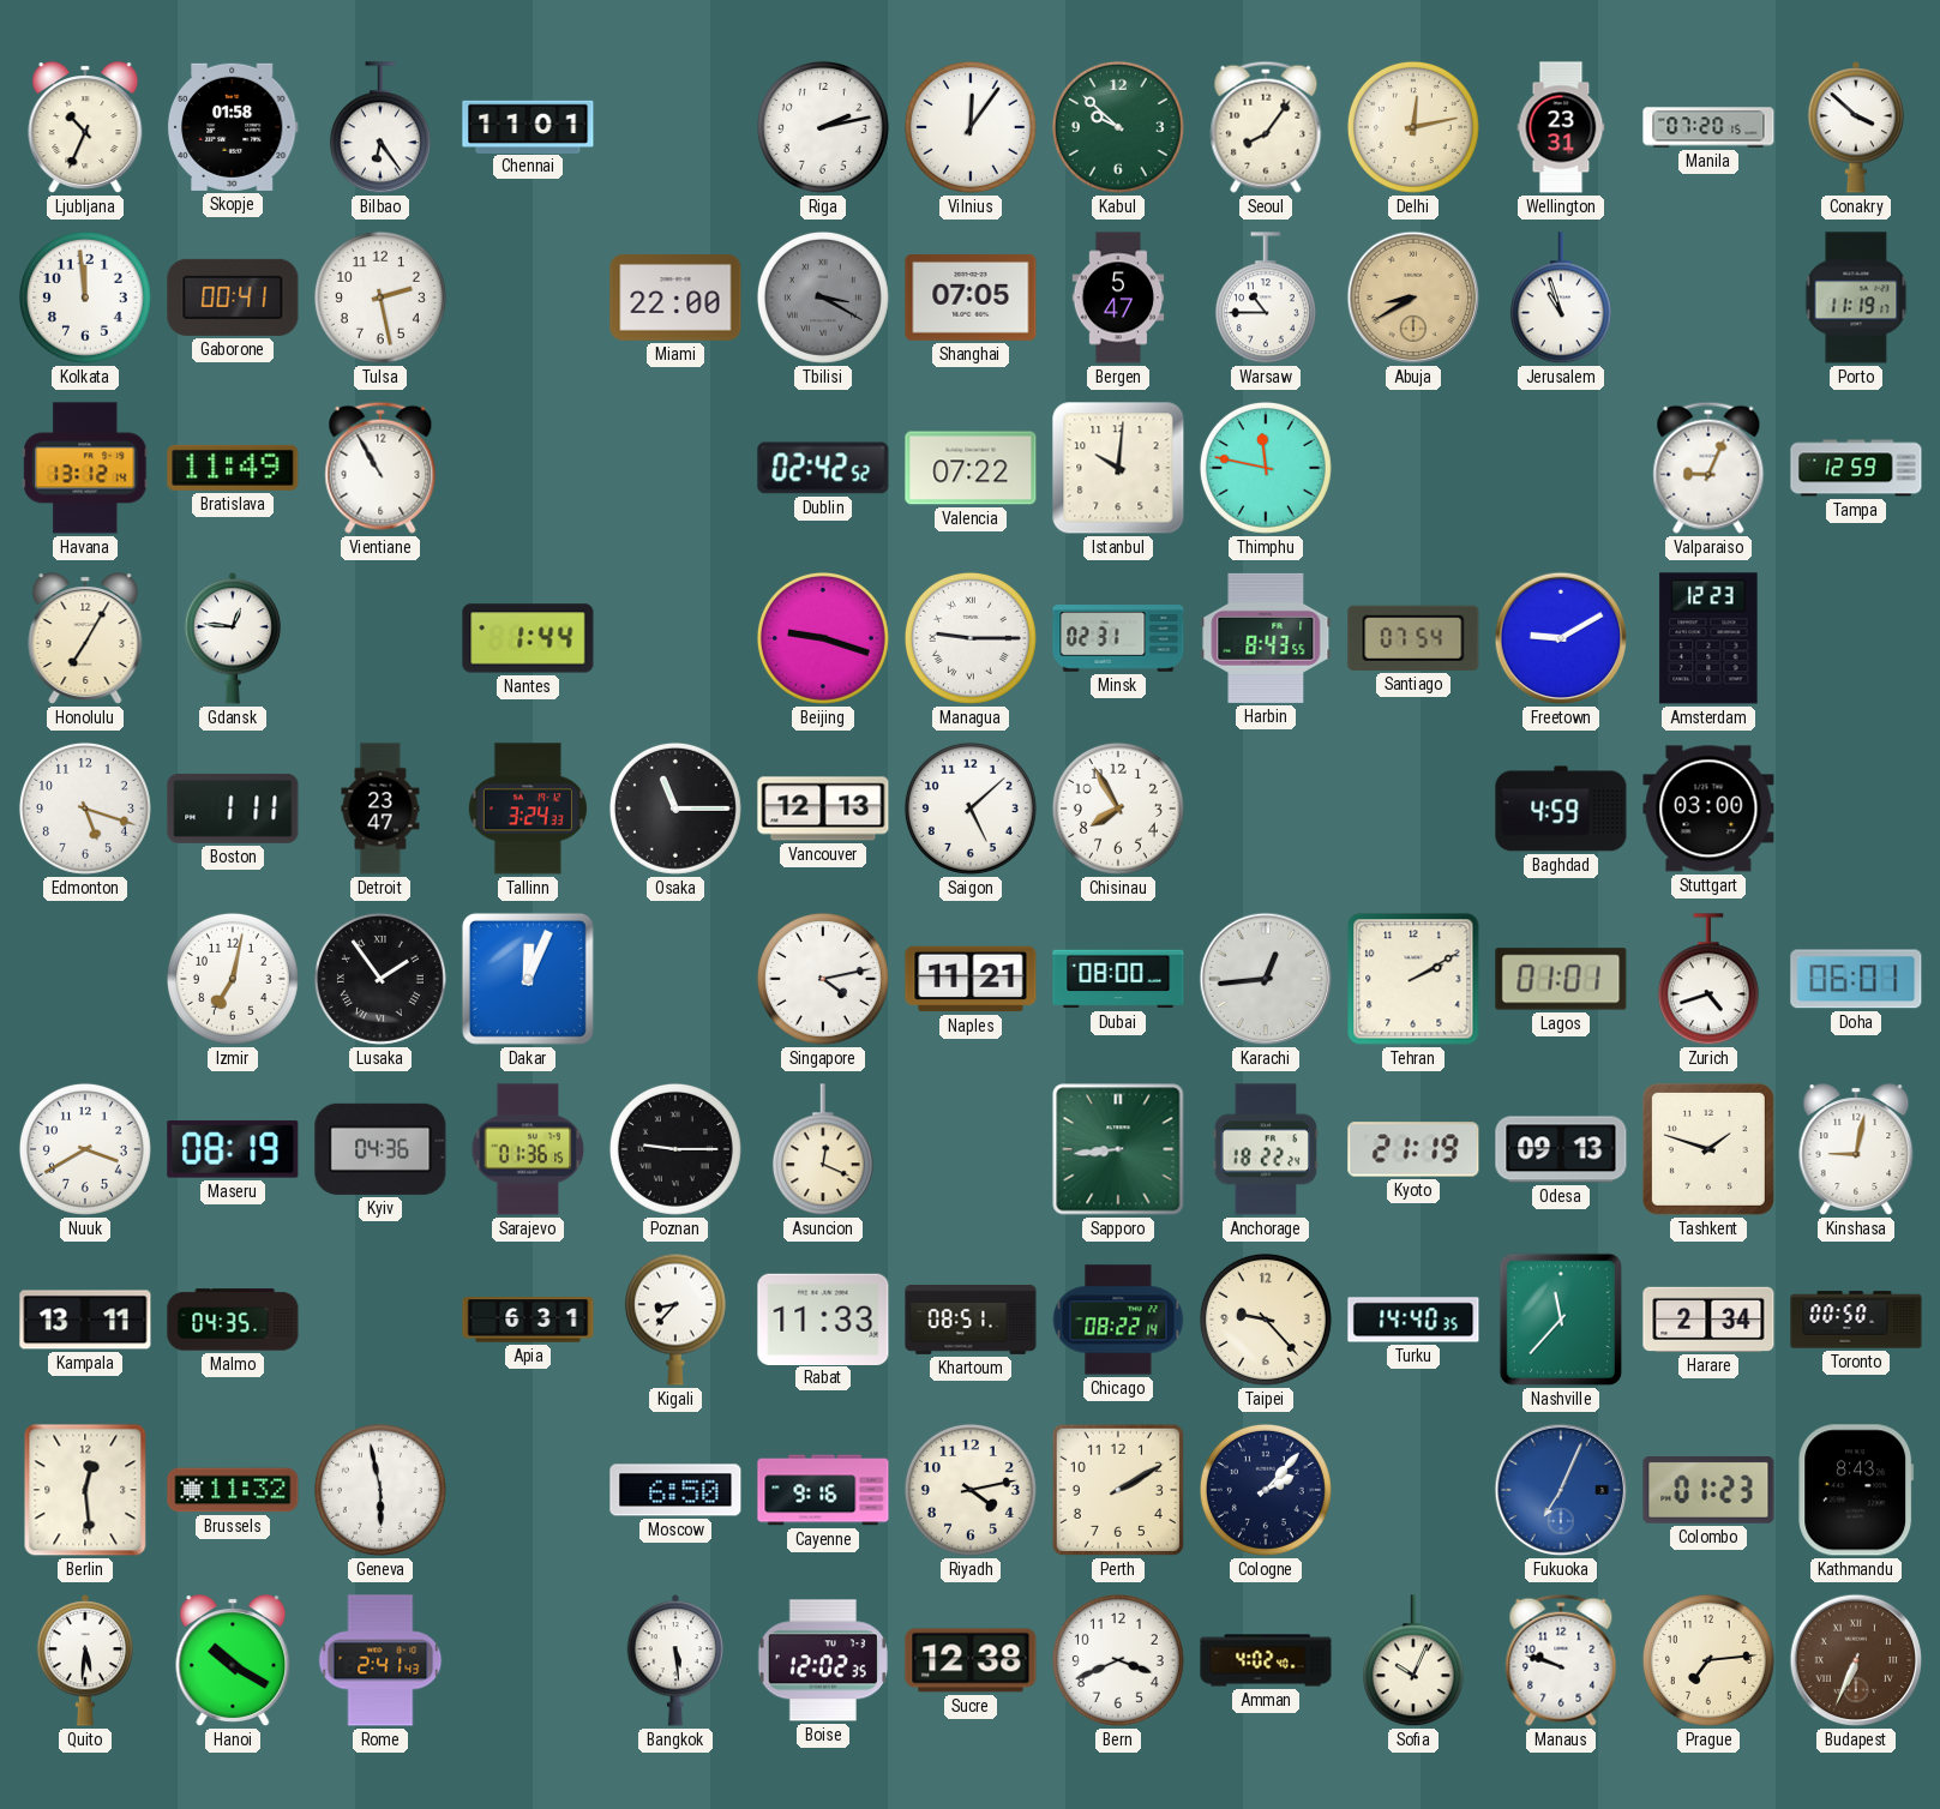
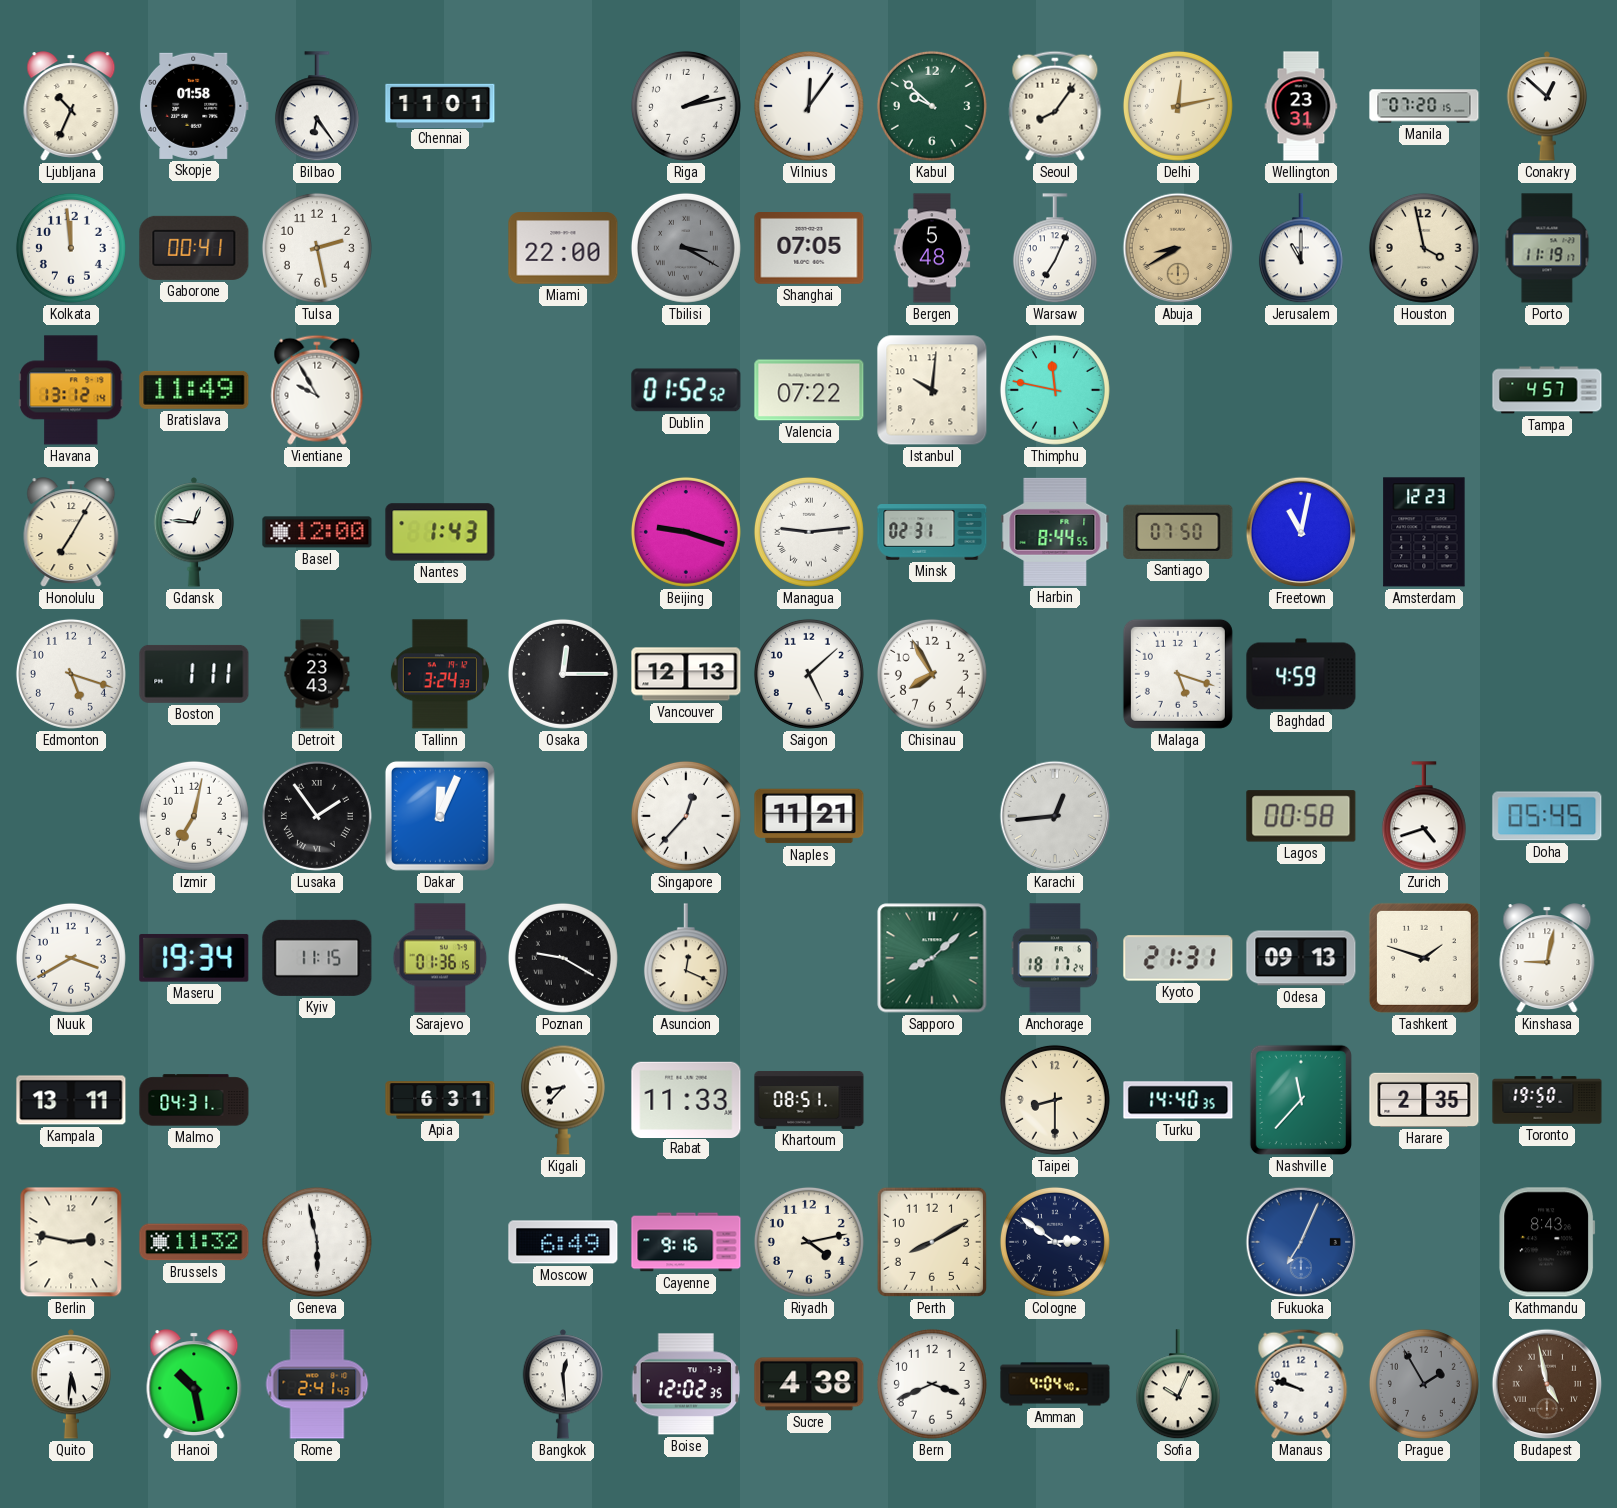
Conakry: 3:52 -> 12:52 (1547, 106)
Bergen: 5:47 -> 5:48 (932, 248)
Warsaw: 10:45 -> 7:04 (1055, 249)
Jerusalem: 10:57 -> 11:00 (1301, 249)
Houston: none -> 3:58 (1424, 248)
Vientiane: 10:55 -> 9:55 (317, 390)
Dublin: 02:42 -> 01:52 (686, 390)
Valparaiso: 9:04 -> none (1708, 468)
Tampa: 12:59 -> 4:57 (1547, 390)
Basel: none -> 12:00 (317, 532)
Nantes: 1:44 -> 1:43 (440, 532)
Managua: 9:15 -> 9:14 (809, 532)
Harbin: 8:43 -> 8:44 (1055, 532)
Santiago: 07:54 -> 07:50 (1178, 532)
Freetown: 9:10 -> 11:02 (1301, 532)
Detroit: 23:47 -> 23:43 (317, 674)
Osaka: 11:15 -> 12:15 (563, 674)
Malaga: none -> 5:18 (1178, 674)
Stuttgart: 03:00 -> none (1708, 809)
Singapore: 4:13 -> 12:37 (686, 816)
Dubai: 08:00 -> none (1118, 979)
Tehran: 2:10 -> none (1413, 979)
Lagos: 01:01 -> 00:58 (1301, 816)
Doha: 06:01 -> 05:45 (1547, 816)
Maseru: 08:19 -> 19:34 (194, 958)
Kyiv: 04:36 -> 11:15 (317, 958)
Poznan: 9:15 -> 9:20 (563, 958)
Sapporo: 8:44 -> 8:08 (932, 958)
Anchorage: 18:22 -> 18:17 (1055, 958)
Kyoto: 21:19 -> 21:31 (1178, 958)
Malmo: 04:35 -> 04:31 (194, 1100)
Chicago: 08:22 -> none (1118, 1320)
Taipei: 9:23 -> 8:30 (1055, 1100)
Harare: 2:34 -> 2:35 (1424, 1100)
Toronto: 00:50 -> 19:50 (1547, 1100)
Berlin: 12:29 -> 2:47 (71, 1242)
Moscow: 6:50 -> 6:49 (563, 1242)
Perth: 2:10 -> 8:10 (932, 1242)
Cologne: 2:07 -> 2:51 (1055, 1242)
Colombo: 01:23 -> none (1708, 1491)
Hanoi: 10:20 -> 10:28 (194, 1384)
Bangkok: 5:29 -> 12:29 (563, 1384)
Sucre: 12:38 -> 4:38 (809, 1384)
Amman: 4:02 -> 4:04 (1055, 1384)
Prague: 7:14 -> 1:55 (1424, 1384)
Prague dial: cream -> grey (1424, 1384)
Budapest: 6:34 -> 4:58 (1547, 1384)
